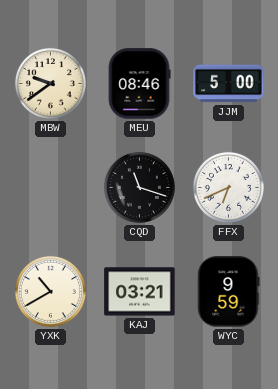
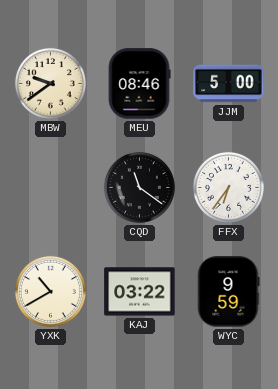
CQD: 11:18 -> 11:21 (139, 187)
FFX: 6:41 -> 6:36 (228, 187)
KAJ: 03:21 -> 03:22 (140, 292)
